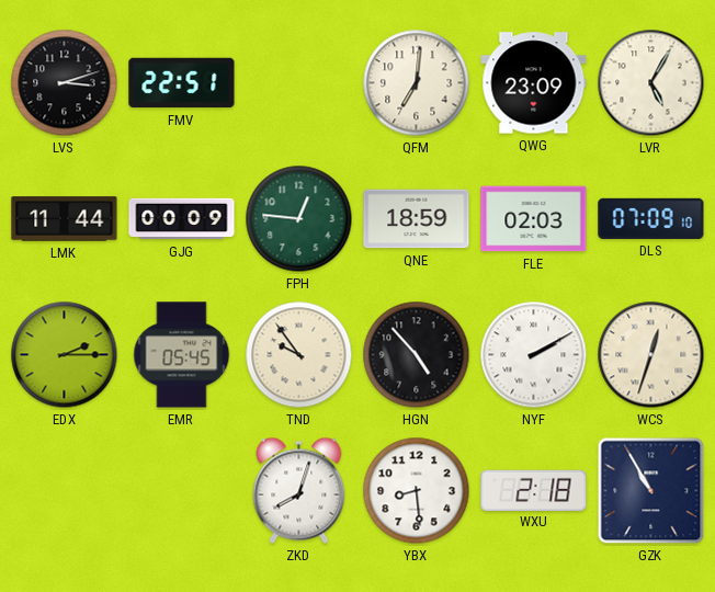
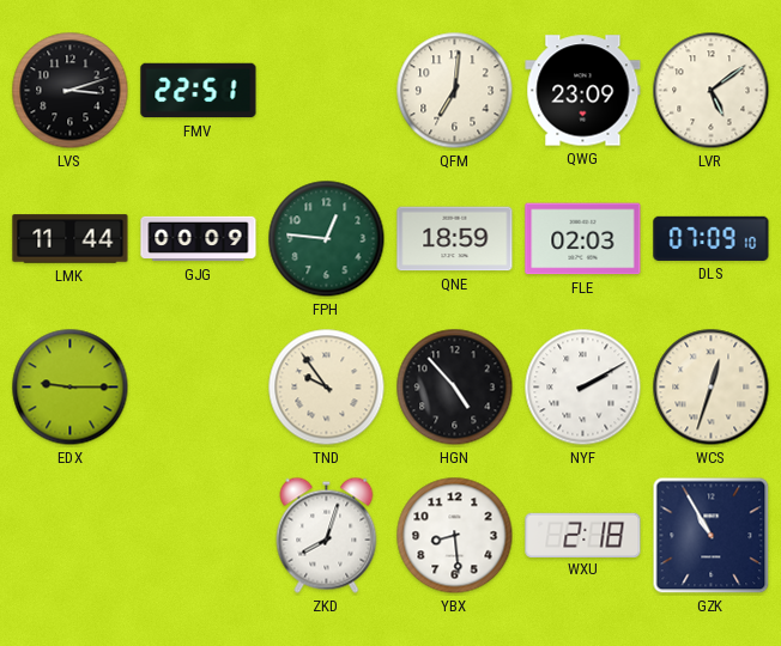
LVR: 5:05 -> 5:09 (712, 91)
EDX: 2:15 -> 9:15 (71, 388)
EMR: 05:45 -> none (182, 355)
